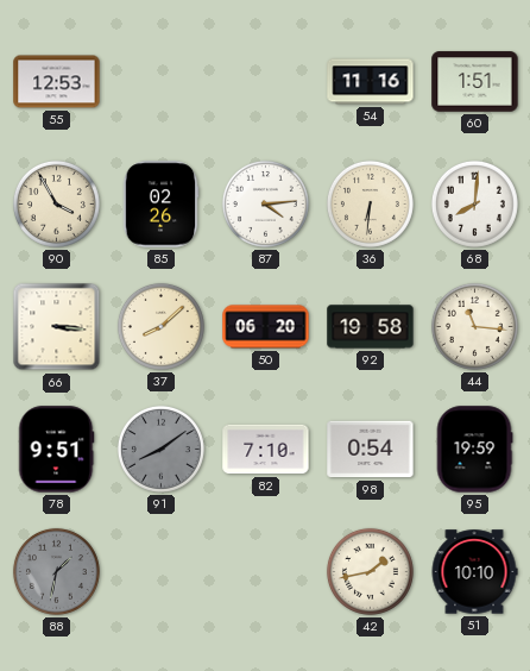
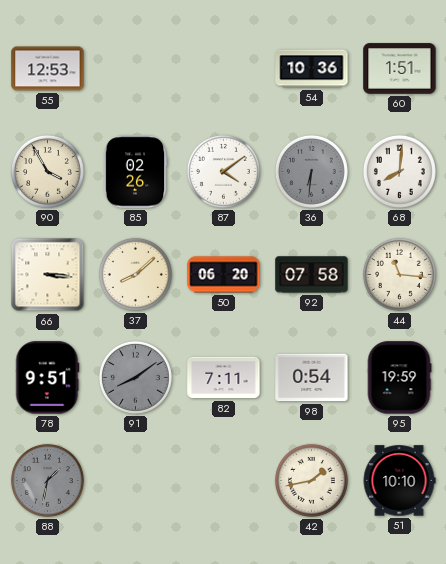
54: 11:16 -> 10:36 (312, 69)
87: 4:14 -> 4:09 (223, 171)
36 dial: cream -> grey (311, 171)
92: 19:58 -> 07:58 (312, 275)
82: 7:10 -> 7:11 (224, 378)
